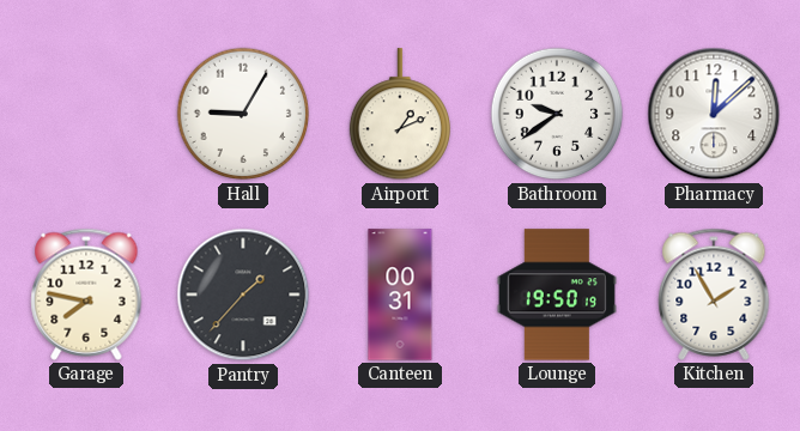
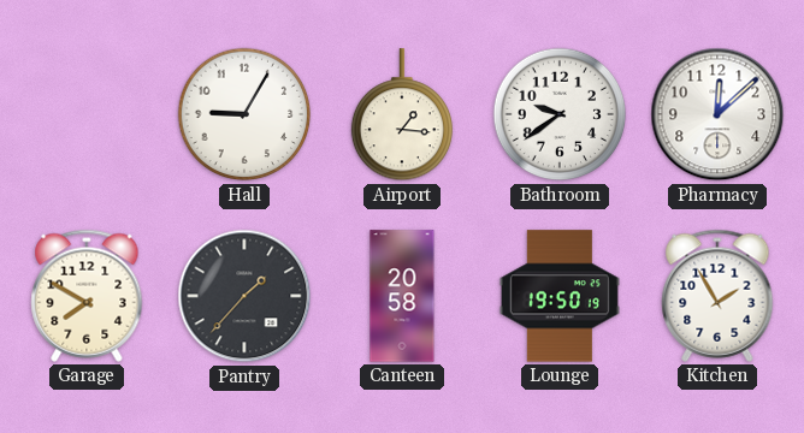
Airport: 1:11 -> 1:16 (401, 115)
Garage: 7:47 -> 7:50 (87, 296)
Canteen: 00:31 -> 20:58 (402, 296)
